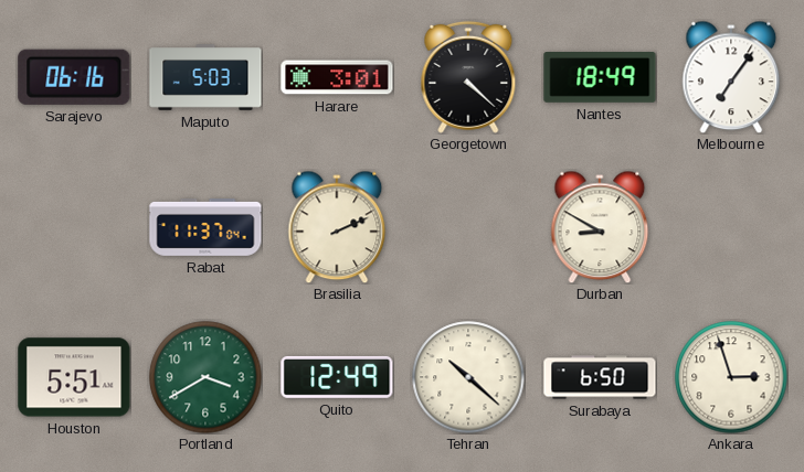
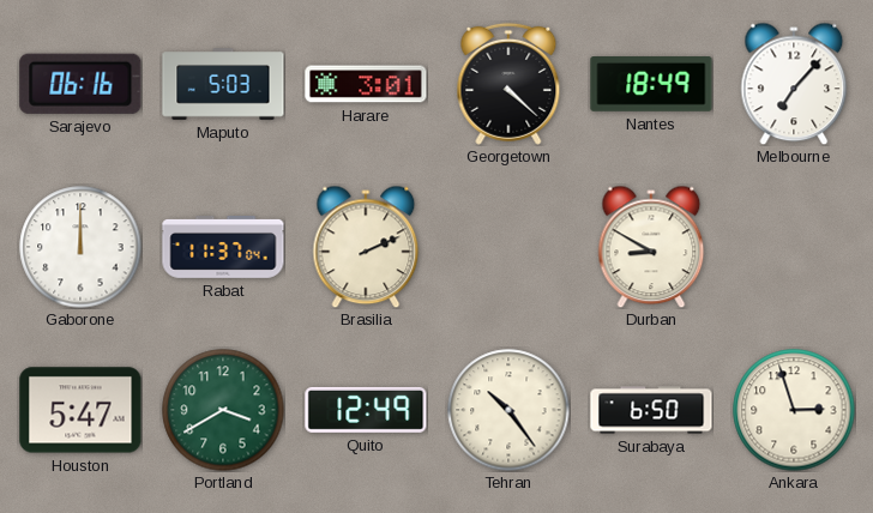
Melbourne: 7:06 -> 7:07 (794, 84)
Gaborone: none -> 12:00 (80, 247)
Houston: 5:51 -> 5:47 (80, 410)
Tehran: 10:22 -> 10:24 (508, 410)
